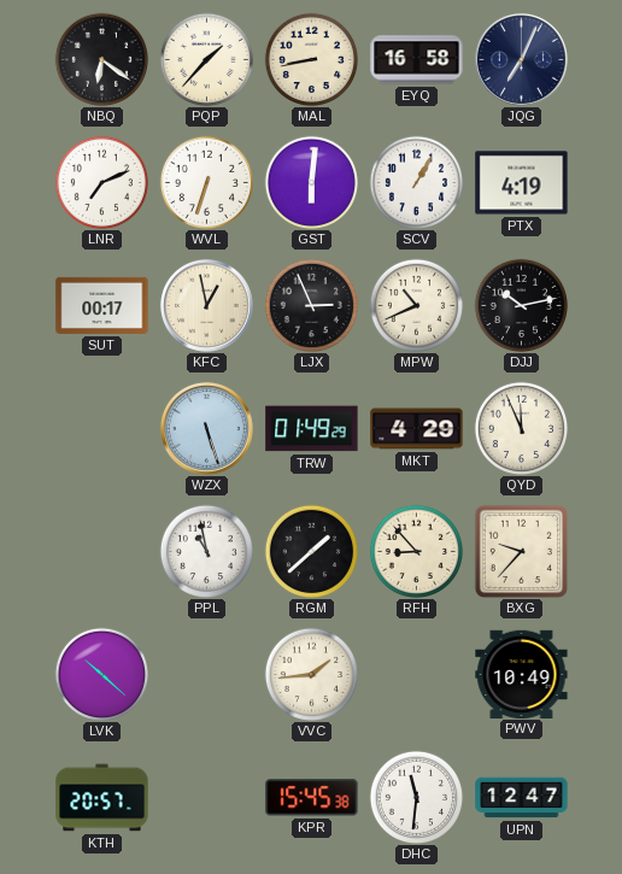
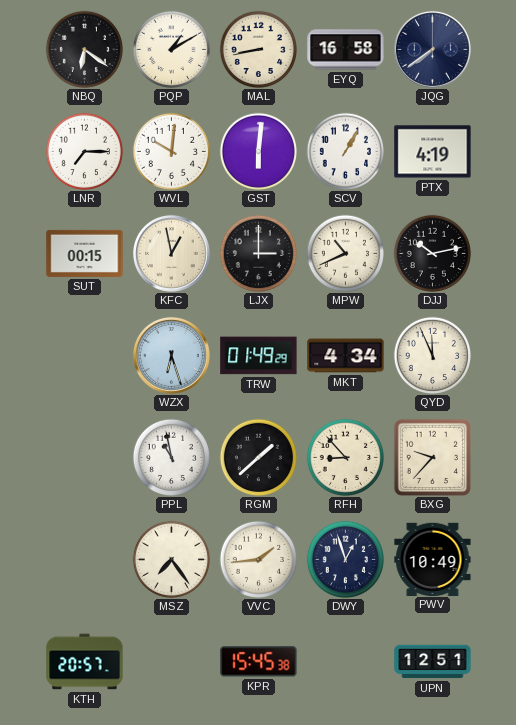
PQP: 1:37 -> 1:10 (171, 49)
JQG: 7:04 -> 7:39 (432, 49)
LNR: 7:11 -> 7:15 (84, 151)
WVL: 6:33 -> 10:01 (171, 151)
SUT: 00:17 -> 00:15 (85, 253)
LJX: 2:56 -> 3:00 (258, 253)
WZX: 5:27 -> 6:27 (171, 355)
MKT: 4:29 -> 4:34 (346, 356)
LVK: 10:22 -> none (101, 674)
MSZ: none -> 7:24 (171, 559)
DWY: none -> 12:57 (345, 559)
DHC: 11:31 -> none (416, 797)
UPN: 12:47 -> 12:51 (433, 662)
